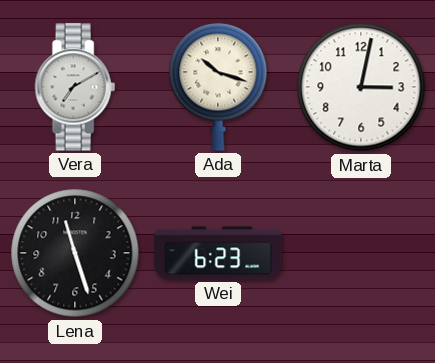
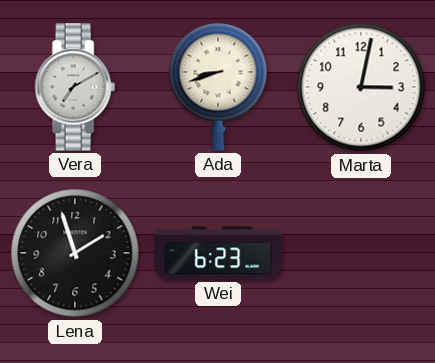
Ada: 10:18 -> 8:42 (218, 87)
Lena: 11:27 -> 1:57 (75, 253)
